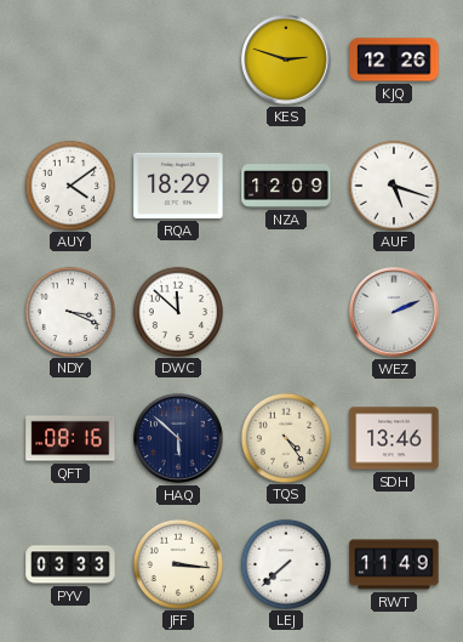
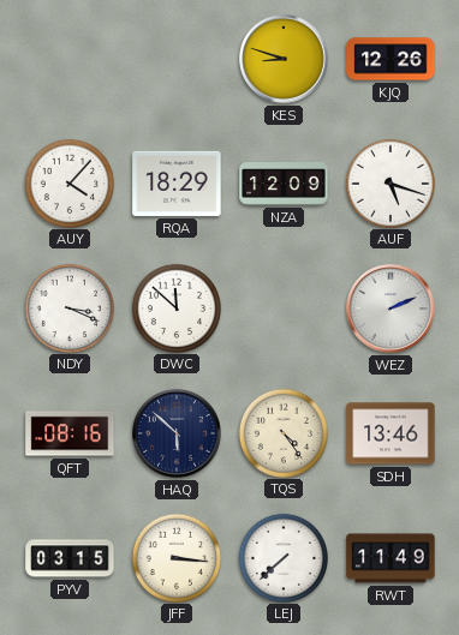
KES: 2:48 -> 8:48 (284, 59)
AUY: 4:09 -> 4:07 (68, 182)
PYV: 03:33 -> 03:15 (70, 558)
